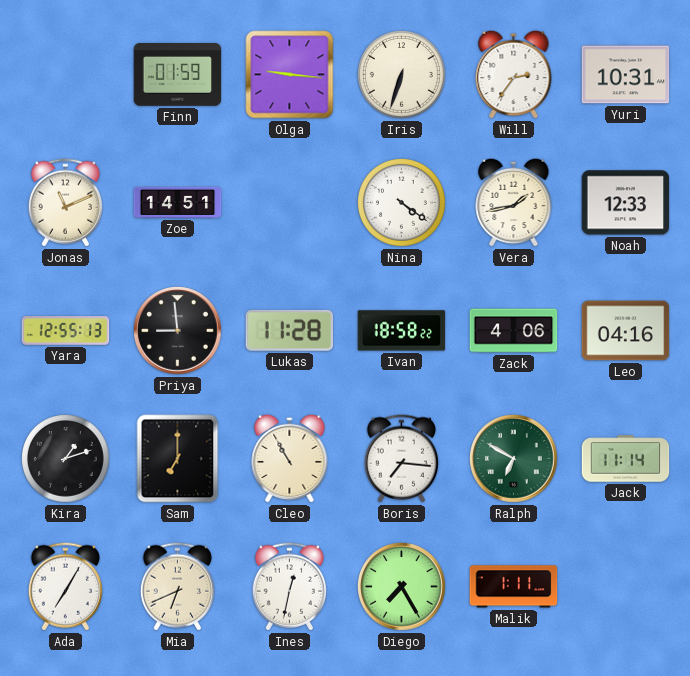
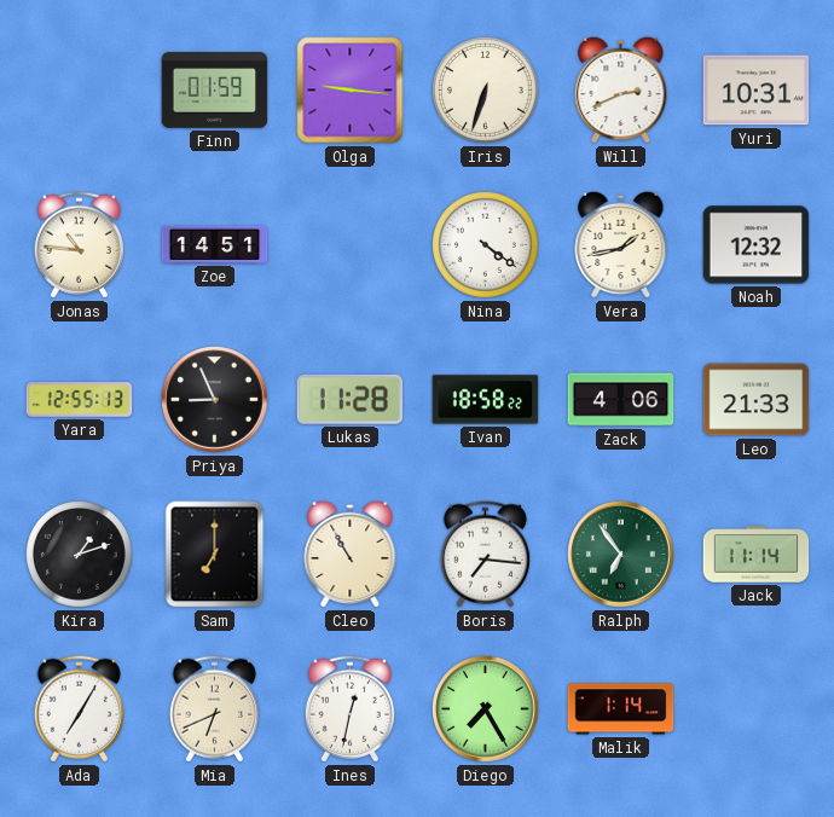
Will: 2:36 -> 2:41 (621, 89)
Jonas: 11:11 -> 10:46 (79, 245)
Noah: 12:33 -> 12:32 (757, 245)
Priya: 8:59 -> 8:56 (215, 400)
Leo: 04:16 -> 21:33 (757, 400)
Ralph: 6:50 -> 6:54 (621, 555)
Malik: 1:11 -> 1:14 (621, 709)
